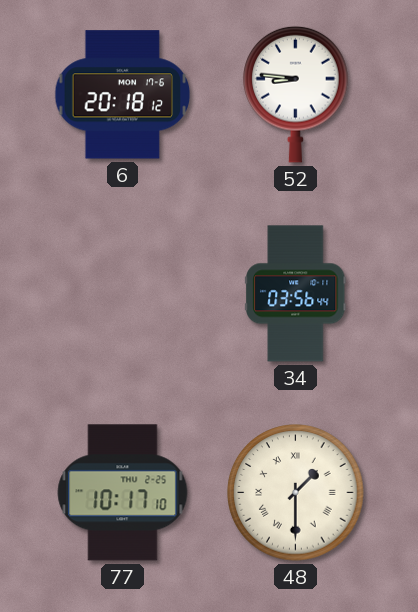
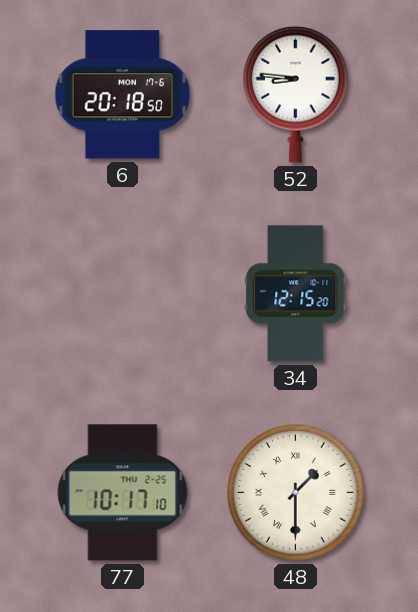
6: 20:18:12 -> 20:18:50 (123, 95)
34: 03:56 -> 12:15 (296, 294)
